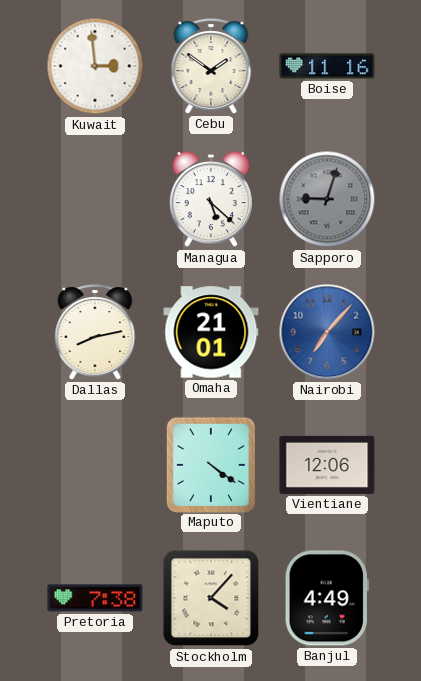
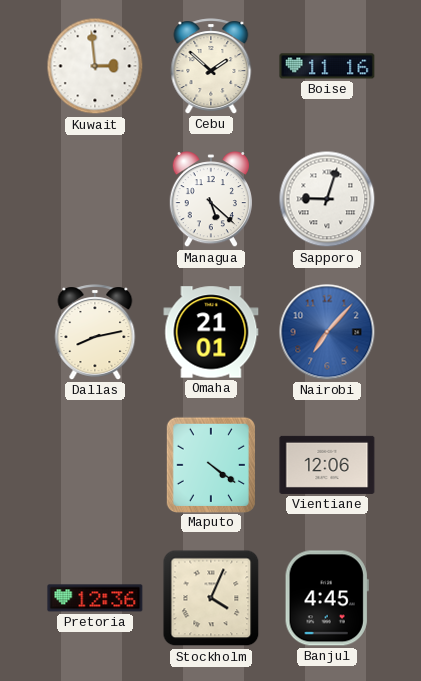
Cebu: 1:51 -> 1:52 (211, 66)
Sapporo dial: grey -> white (327, 199)
Pretoria: 7:38 -> 12:36 (95, 598)
Stockholm: 4:07 -> 4:04 (211, 598)
Banjul: 4:49 -> 4:45 (327, 598)
